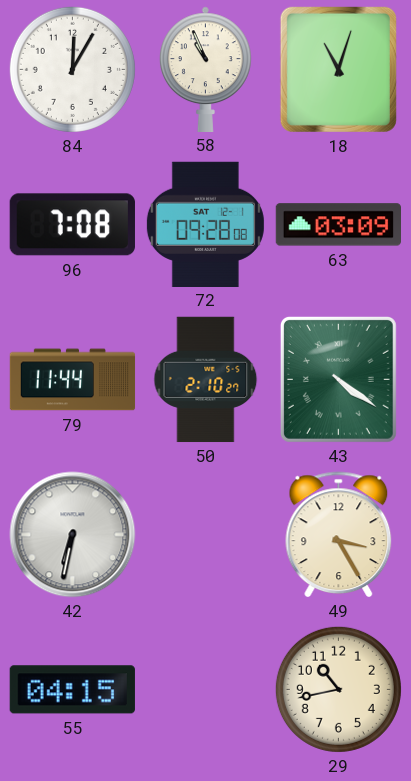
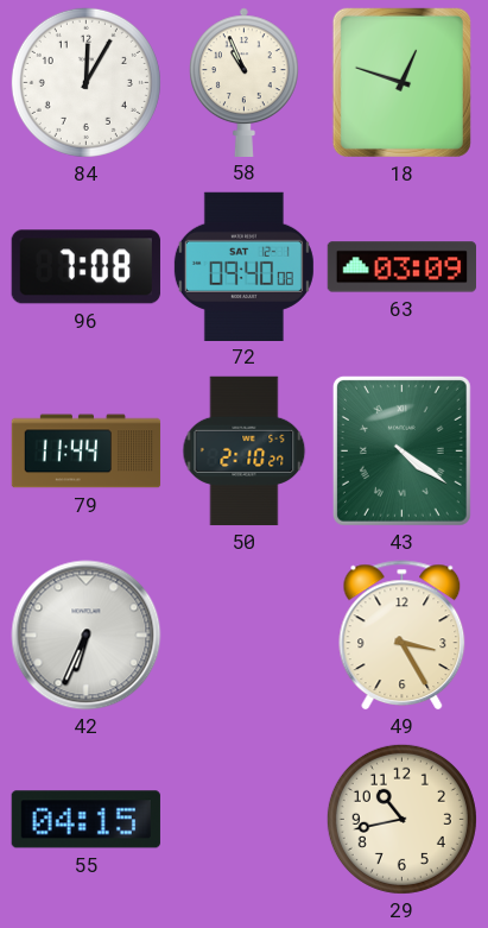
18: 11:03 -> 12:48 (401, 82)
72: 09:28 -> 09:40 (243, 266)
42: 6:32 -> 6:34 (87, 636)
